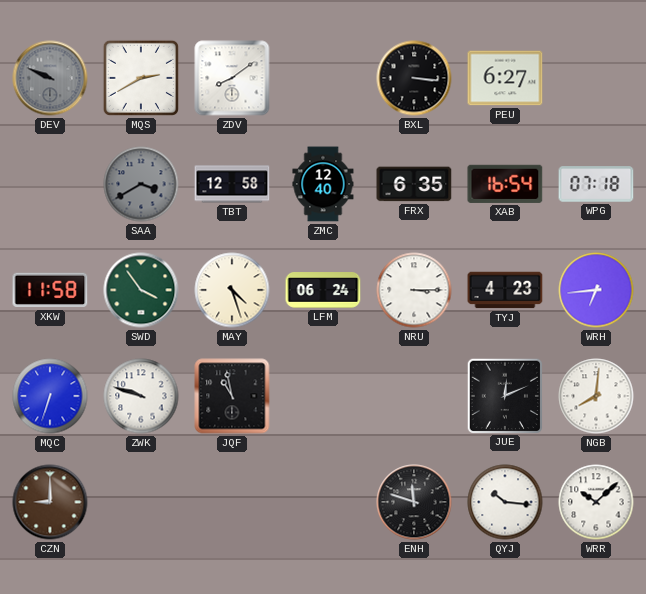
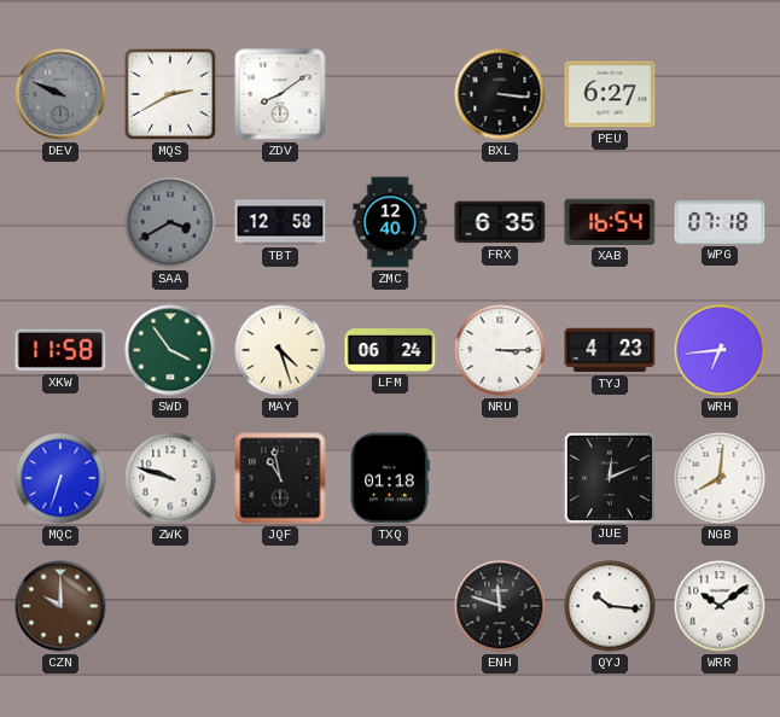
TXQ: none -> 01:18 (390, 478)
CZN: 9:00 -> 10:00 (60, 606)
WRR: 10:08 -> 10:09 (720, 606)
